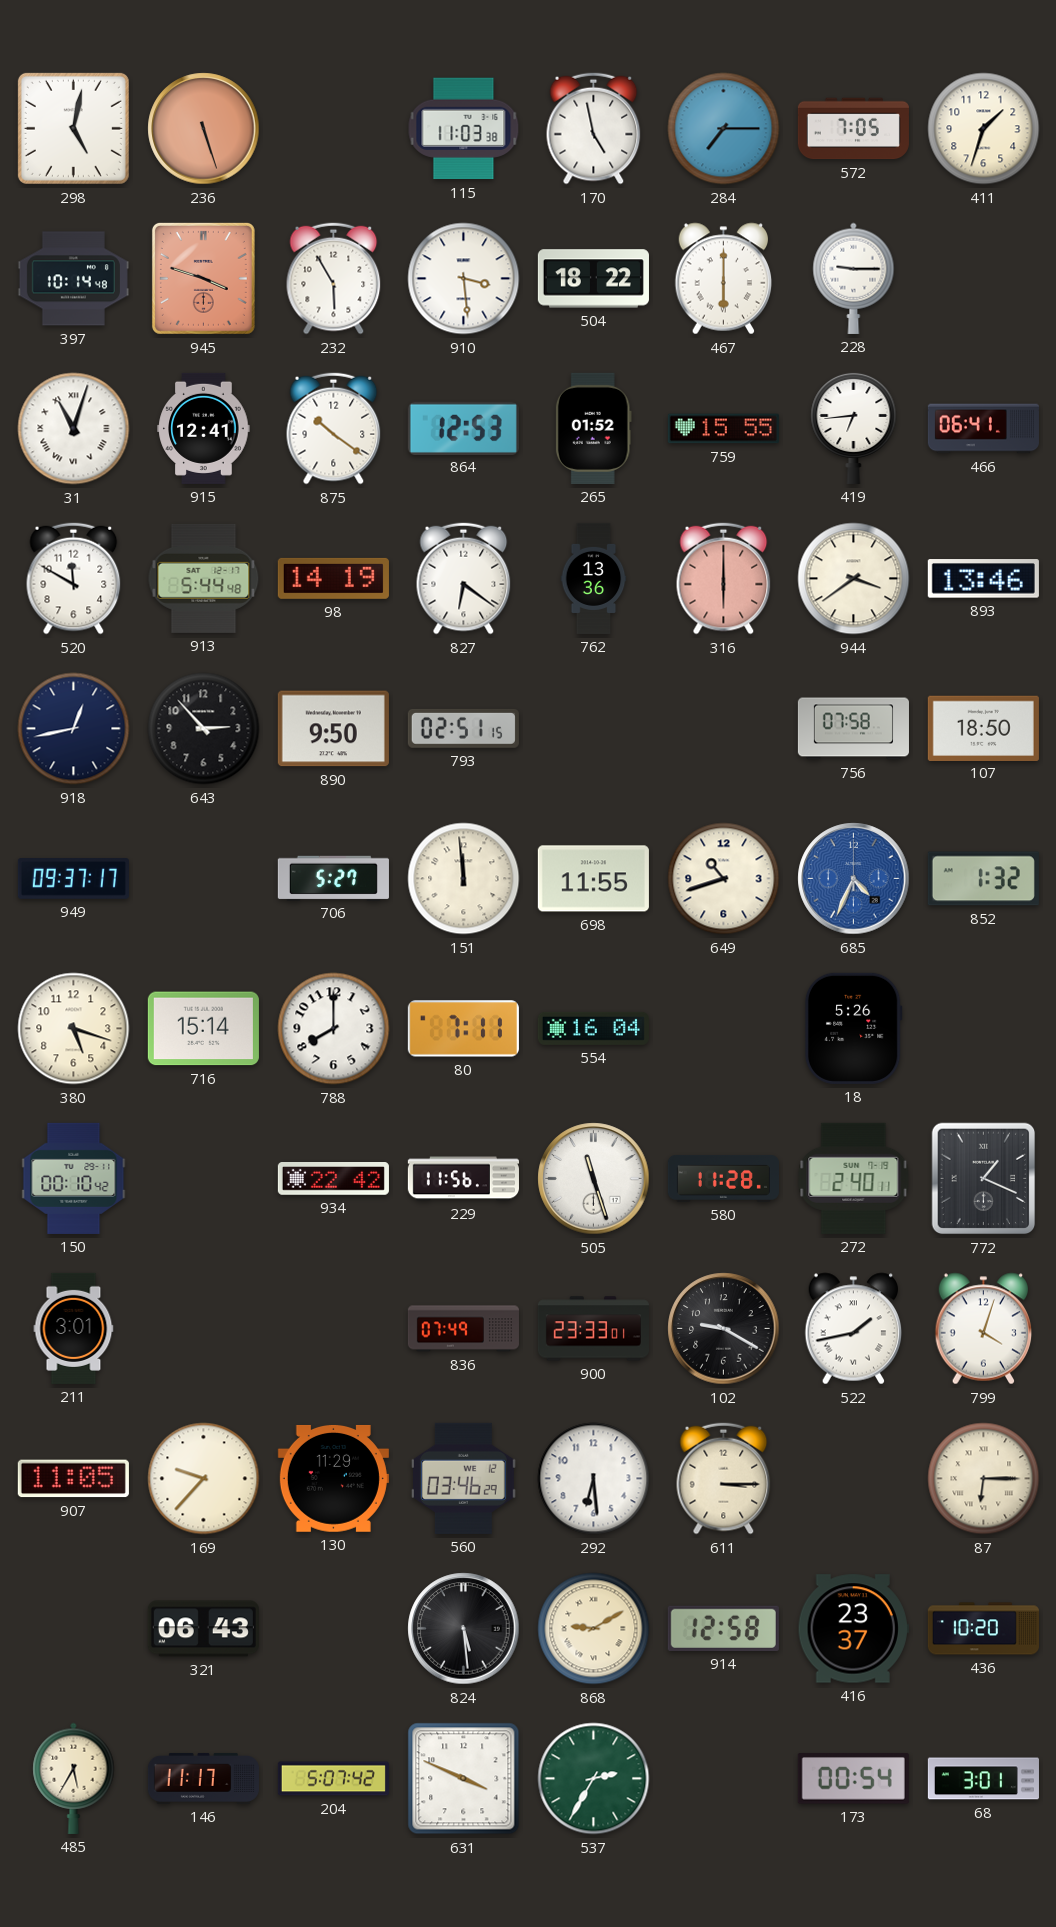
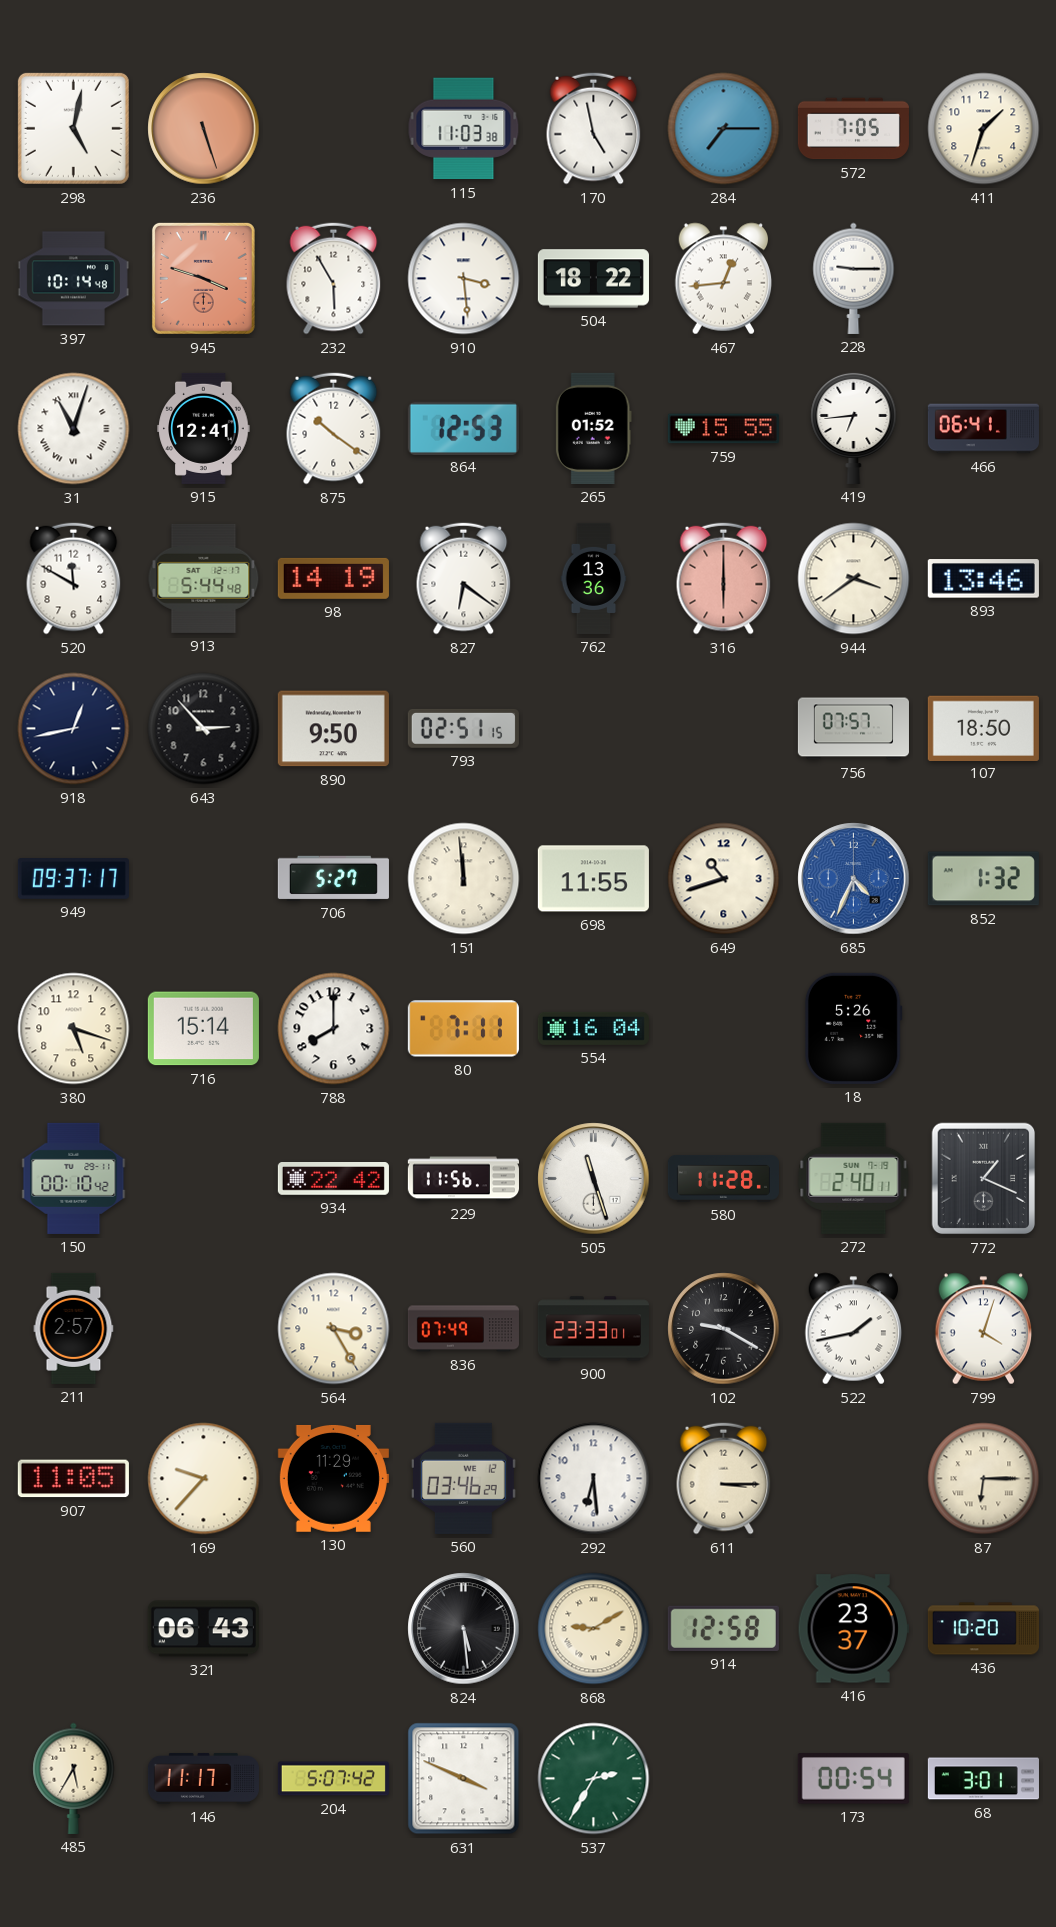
467: 6:00 -> 12:44 (724, 279)
756: 07:58 -> 07:57 (853, 729)
211: 3:01 -> 2:57 (74, 1328)
564: none -> 3:25 (334, 1329)
